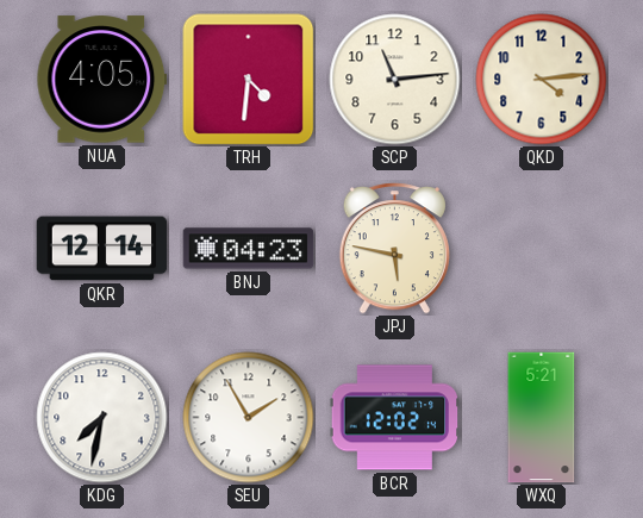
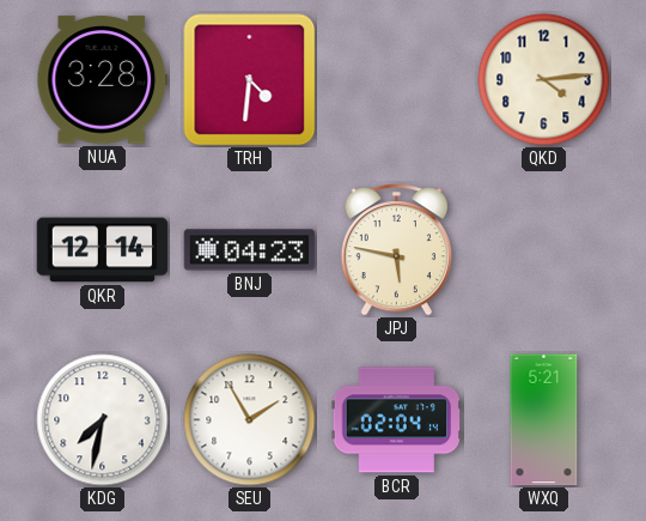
NUA: 4:05 -> 3:28 (103, 80)
SCP: 11:14 -> none (395, 80)
BCR: 12:02 -> 02:04 (397, 420)
